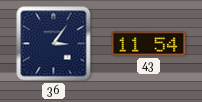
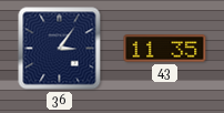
43: 11:54 -> 11:35 (165, 49)
